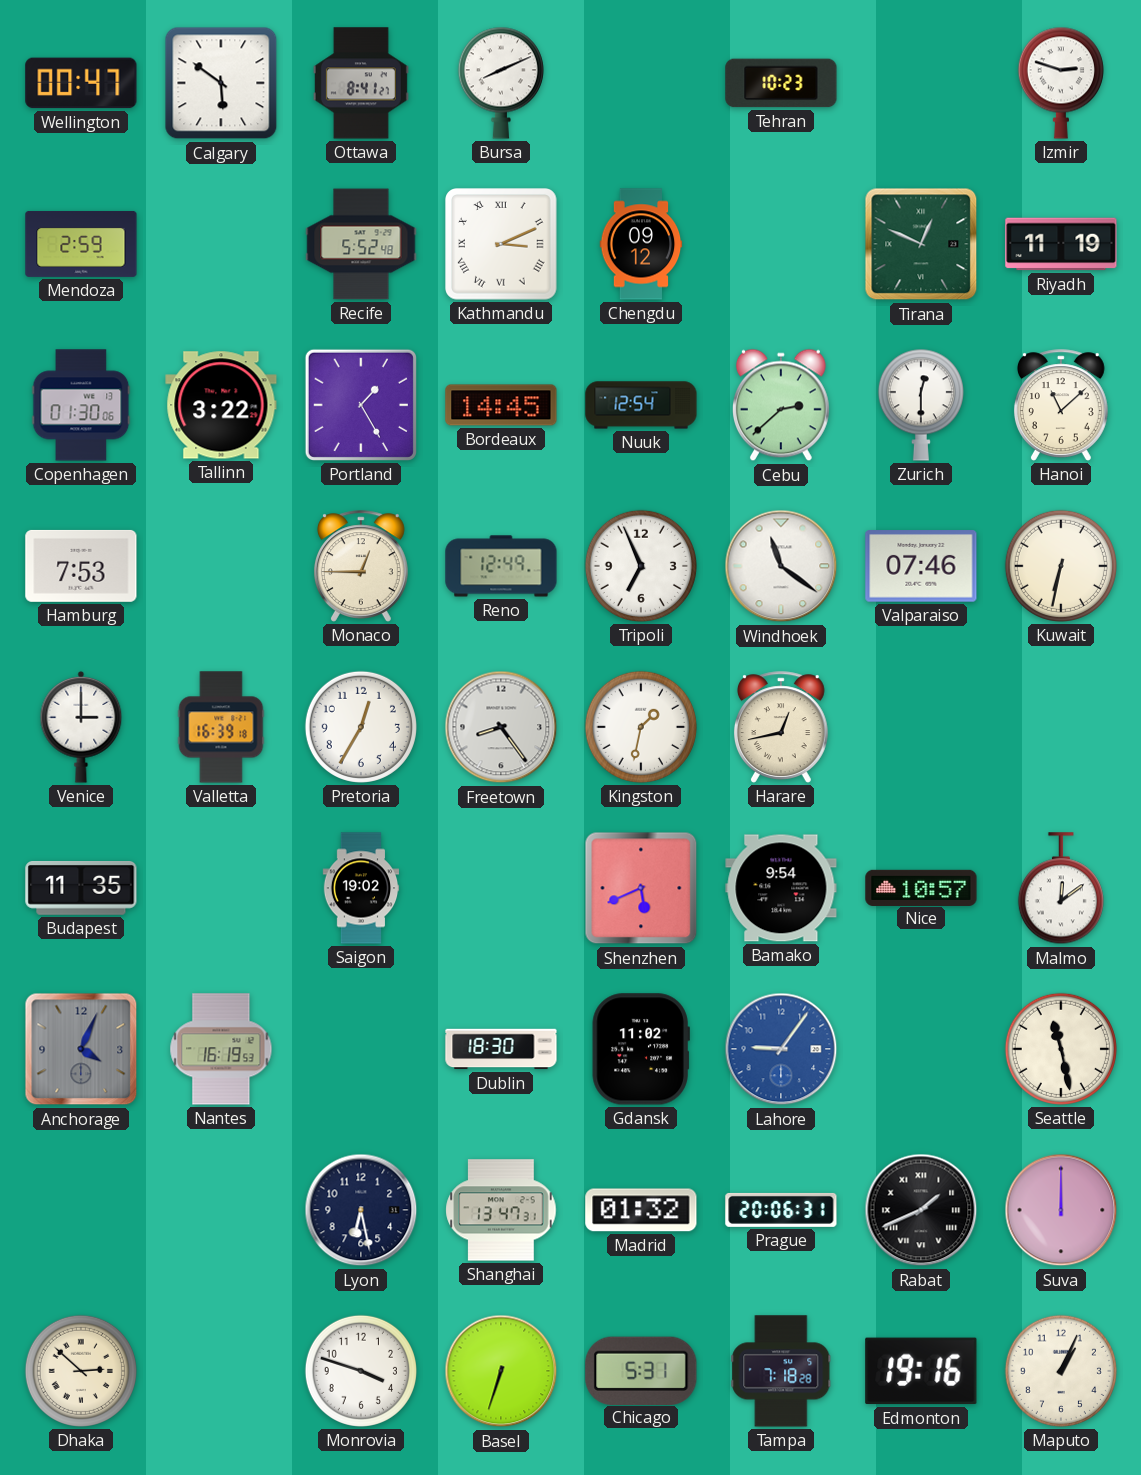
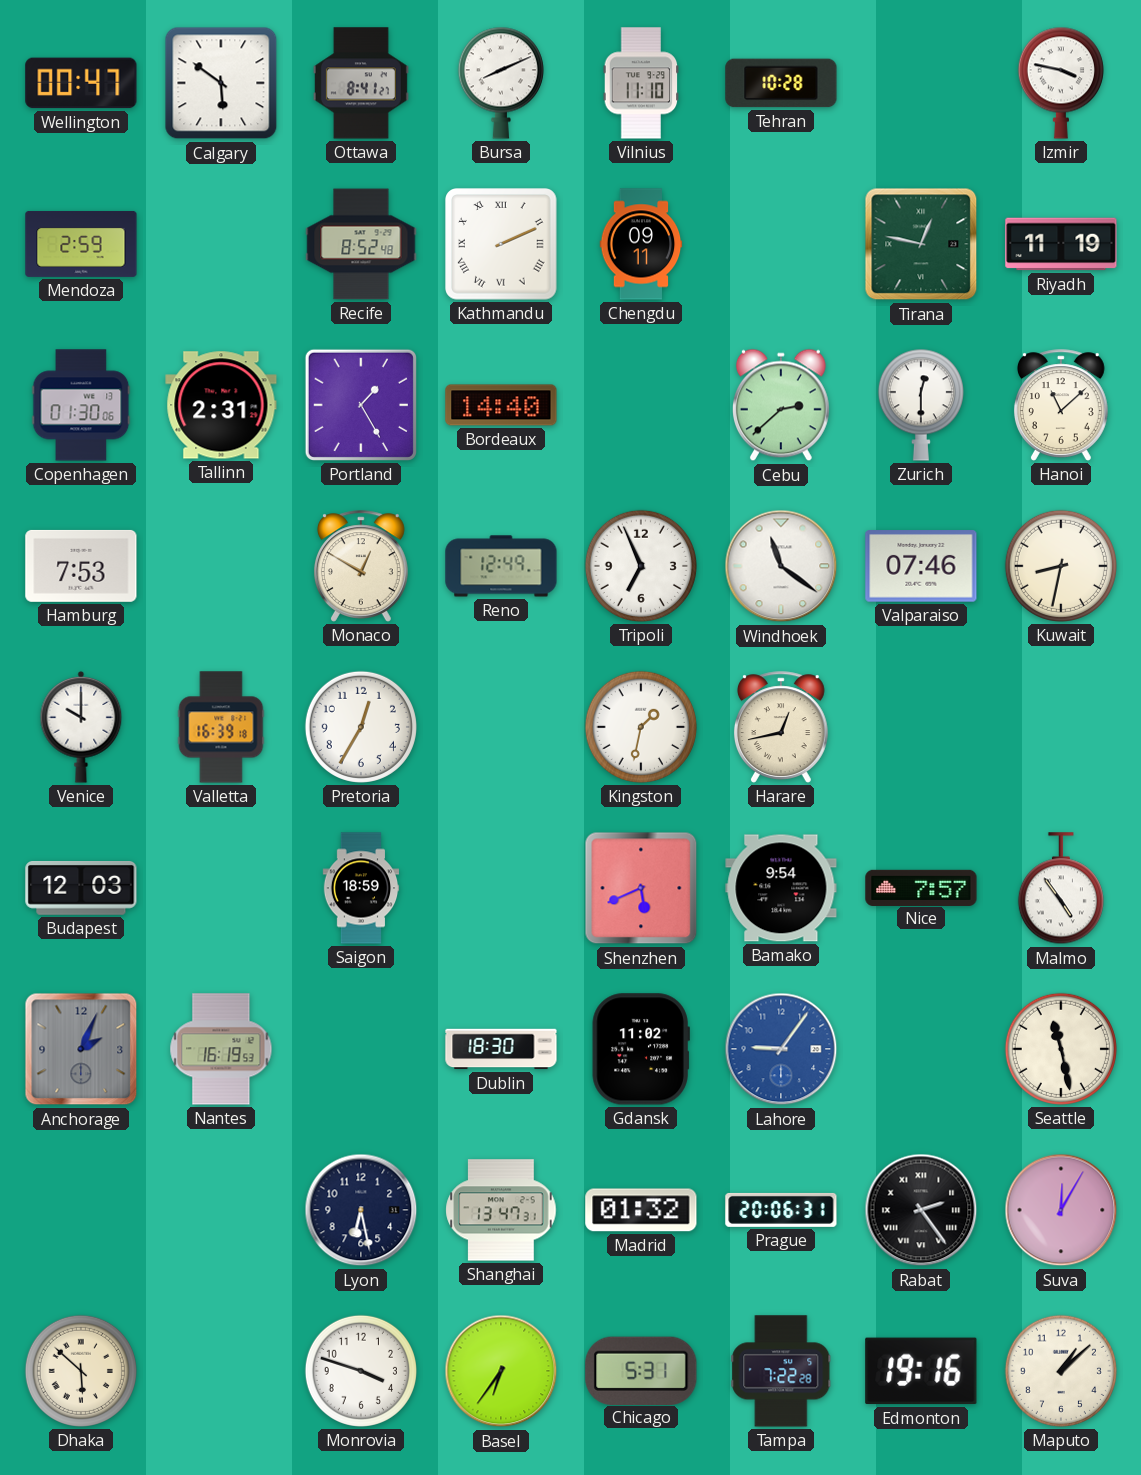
Vilnius: none -> 11:10 (641, 83)
Tehran: 10:23 -> 10:28 (781, 83)
Izmir: 2:48 -> 3:47 (1061, 83)
Recife: 5:52 -> 8:52 (361, 244)
Kathmandu: 3:11 -> 2:11 (501, 244)
Chengdu: 09:12 -> 09:11 (641, 244)
Tirana: 12:49 -> 12:47 (921, 244)
Tallinn: 3:22 -> 2:31 (221, 405)
Bordeaux: 14:45 -> 14:40 (501, 405)
Nuuk: 12:54 -> none (641, 405)
Monaco: 12:45 -> 12:50 (361, 566)
Kuwait: 6:32 -> 8:32 (1061, 566)
Venice: 3:00 -> 10:00 (81, 727)
Freetown: 8:24 -> none (501, 727)
Budapest: 11:35 -> 12:03 (81, 888)
Saigon: 19:02 -> 18:59 (361, 888)
Nice: 10:57 -> 7:57 (921, 887)
Malmo: 12:09 -> 4:54 (1061, 889)
Anchorage: 4:04 -> 2:04 (81, 1049)
Rabat: 1:41 -> 2:24 (921, 1210)
Suva: 12:00 -> 12:05 (1061, 1210)
Dhaka: 2:52 -> 5:52 (81, 1371)
Basel: 6:33 -> 6:36 (501, 1371)
Tampa: 7:18 -> 7:22 (781, 1371)
Maputo: 1:04 -> 1:08 (1061, 1371)
